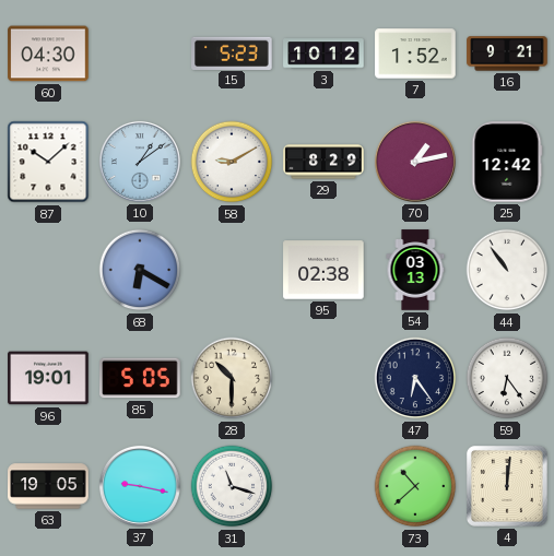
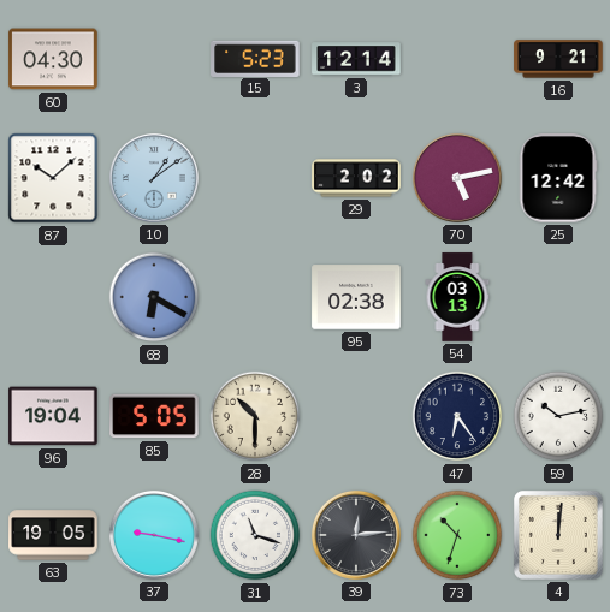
3: 10:12 -> 12:14 (356, 59)
7: 1:52 -> none (415, 54)
58: 9:10 -> none (232, 162)
29: 8:29 -> 2:02 (356, 178)
70: 1:13 -> 5:13 (457, 178)
44: 10:54 -> none (507, 270)
96: 19:01 -> 19:04 (53, 416)
59: 6:24 -> 10:13 (558, 416)
39: none -> 12:14 (356, 535)
73: 10:38 -> 10:33 (457, 535)
